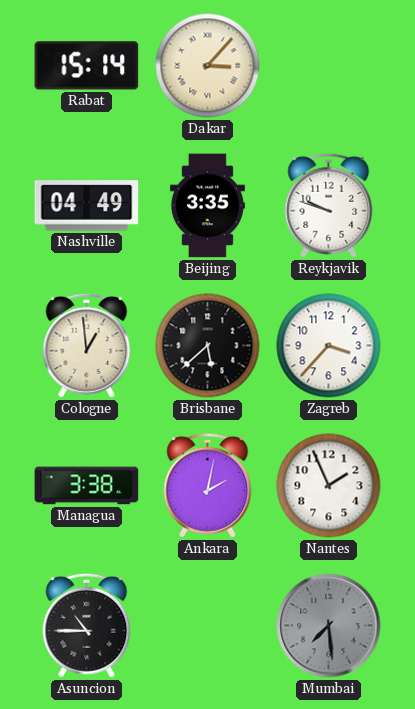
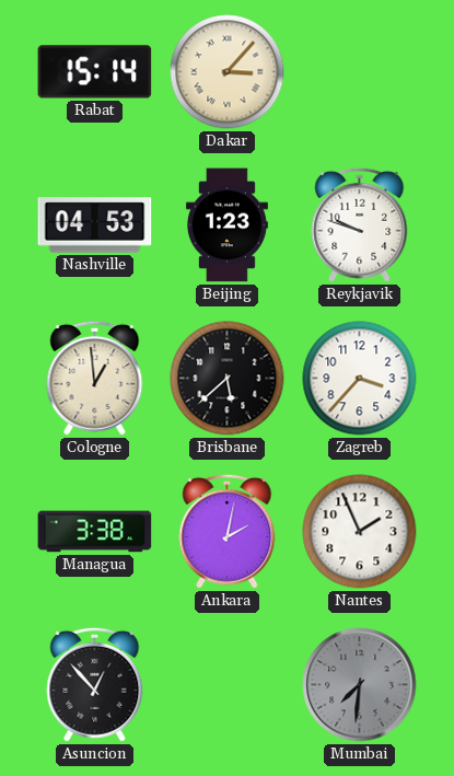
Nashville: 04:49 -> 04:53 (95, 225)
Beijing: 3:35 -> 1:23 (226, 225)
Asuncion: 10:45 -> 12:53 (95, 684)
Mumbai: 7:29 -> 7:31 (360, 685)
